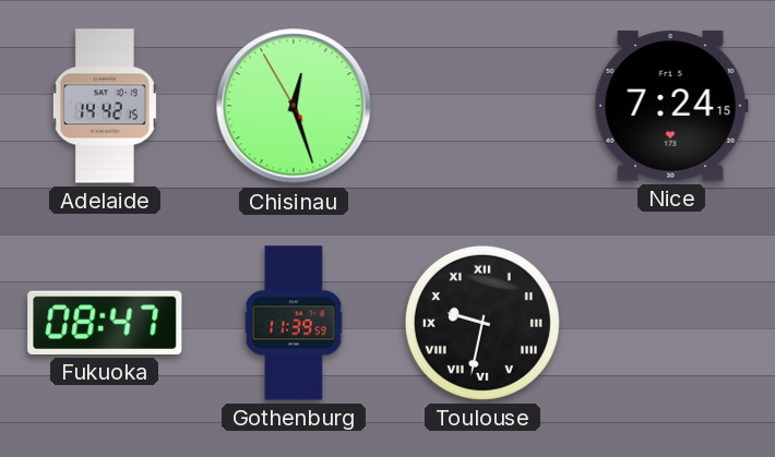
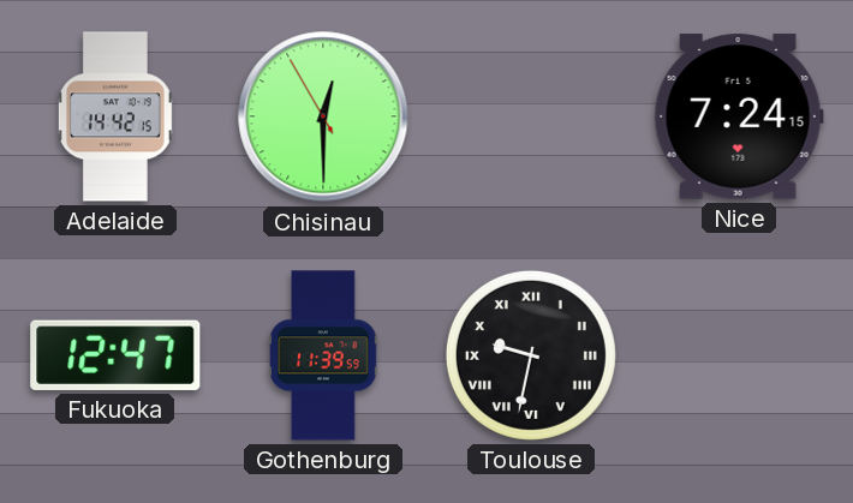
Chisinau: 12:26 -> 12:29 (323, 116)
Fukuoka: 08:47 -> 12:47 (115, 355)
